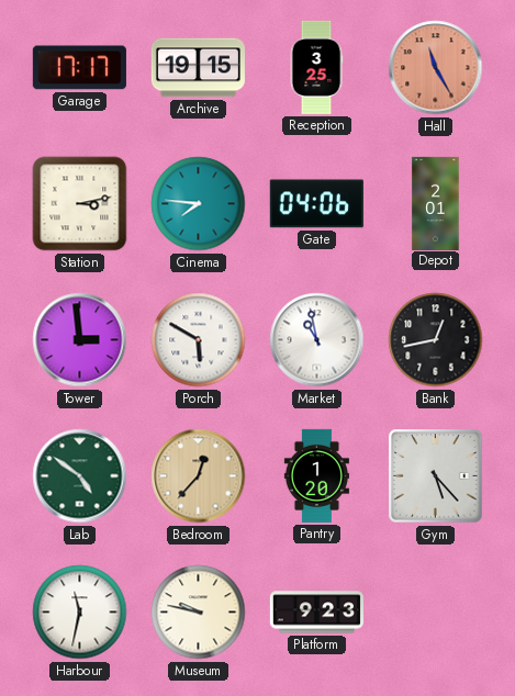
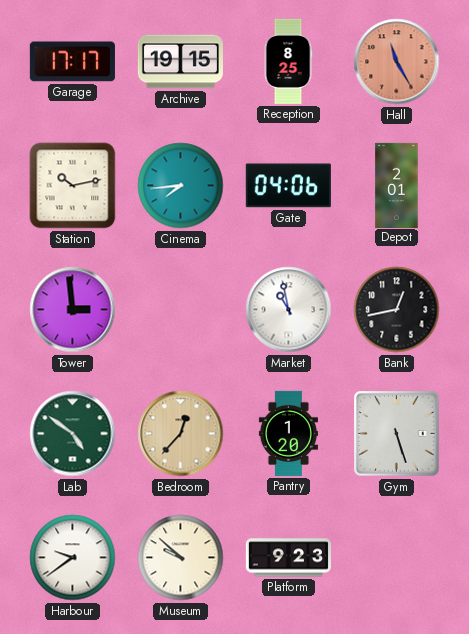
Reception: 3:25 -> 8:25 (288, 61)
Station: 3:13 -> 10:13 (73, 186)
Cinema: 7:46 -> 7:44 (181, 186)
Porch: 5:50 -> none (199, 340)
Gym: 5:23 -> 5:27 (397, 434)
Harbour: 11:32 -> 9:39 (73, 558)
Museum: 9:47 -> 9:52 (181, 558)
